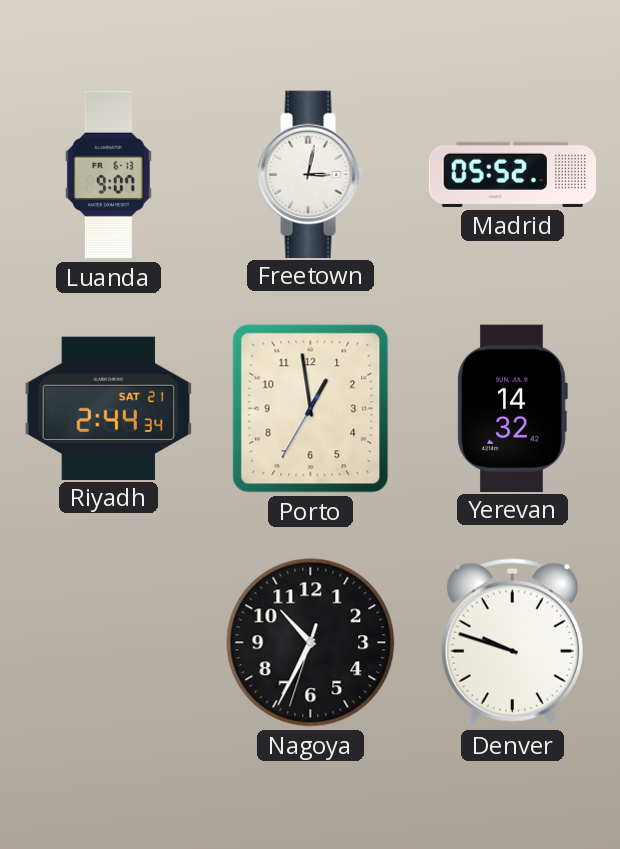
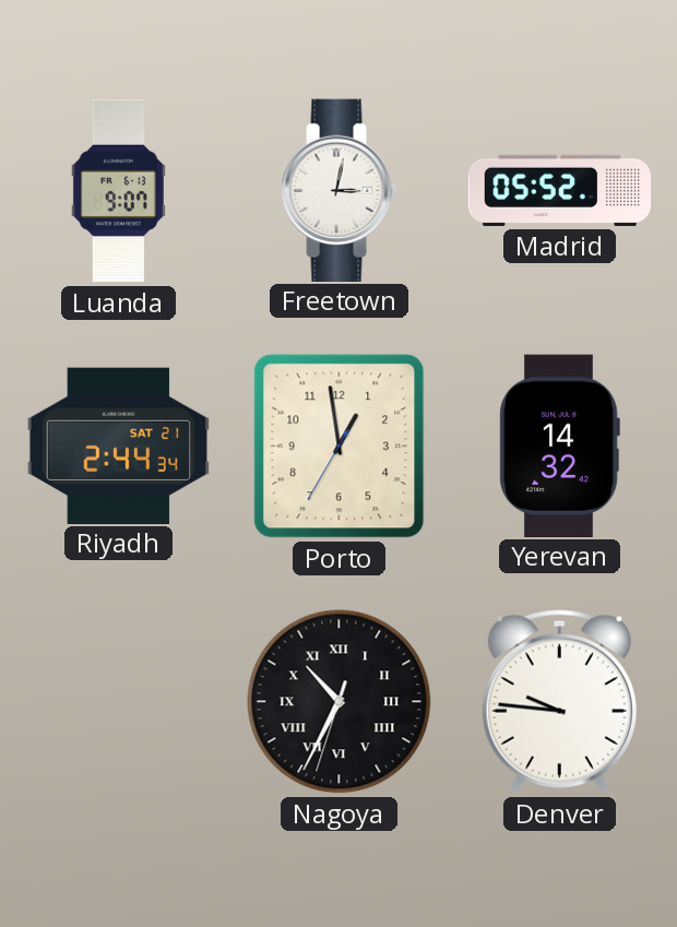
Nagoya numerals: Arabic -> Roman (340, 702)
Denver: 9:48 -> 9:46 (559, 702)
